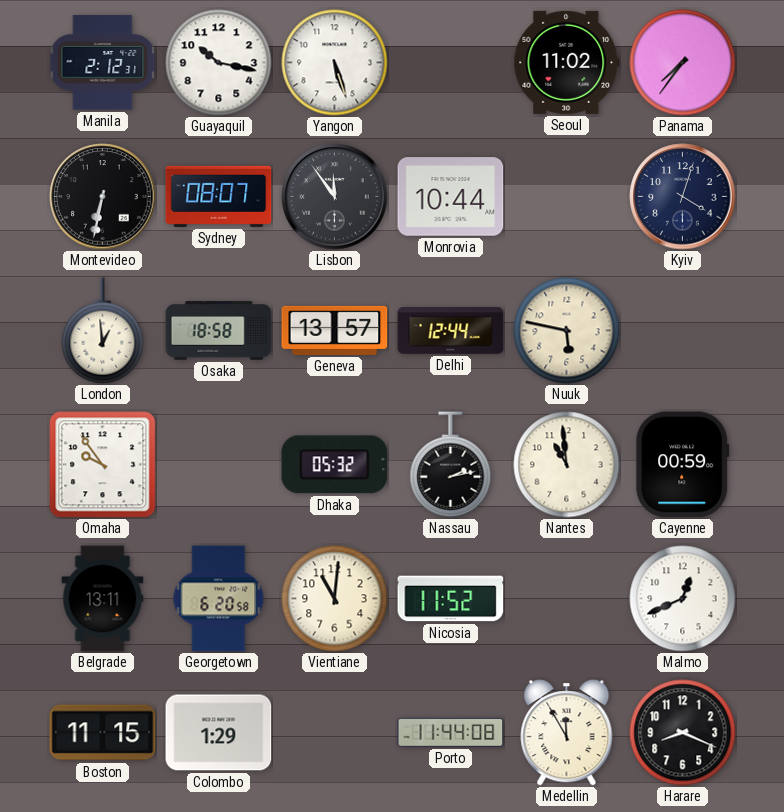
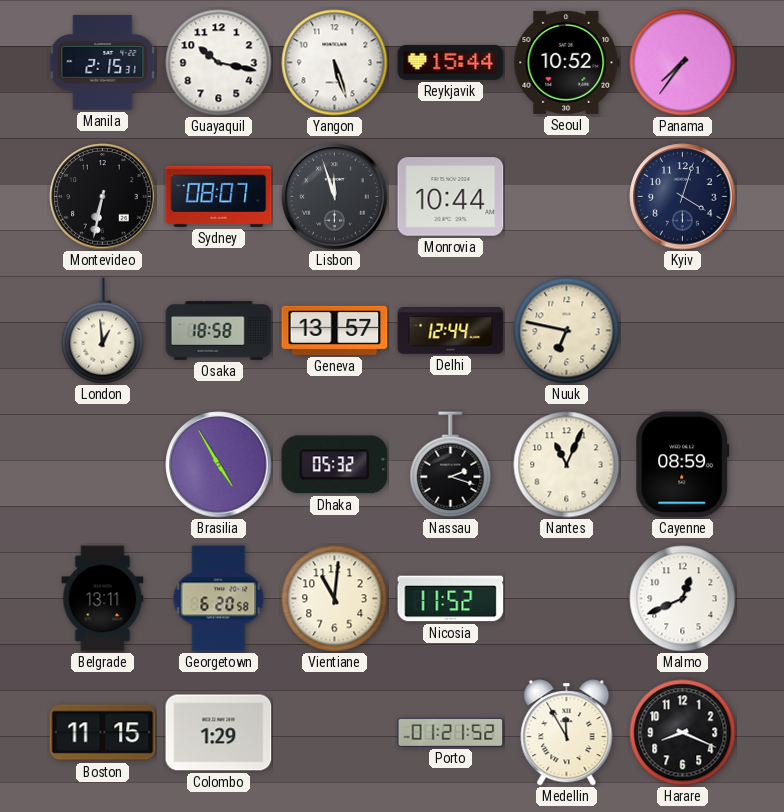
Manila: 2:12 -> 2:15 (103, 63)
Reykjavik: none -> 15:44 (451, 62)
Seoul: 11:02 -> 10:52 (567, 62)
Lisbon: 11:54 -> 11:57 (335, 197)
Nuuk: 5:47 -> 6:47 (567, 331)
Omaha: 9:54 -> none (103, 465)
Brasilia: none -> 4:55 (219, 465)
Nassau: 2:13 -> 2:18 (451, 465)
Nantes: 10:59 -> 11:04 (567, 465)
Cayenne: 00:59 -> 08:59 (683, 465)
Porto: 11:44 -> 01:21 (451, 732)
